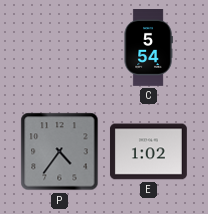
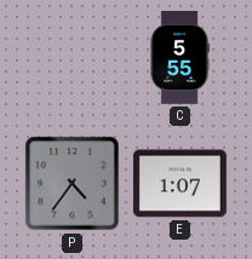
C: 5:54 -> 5:55 (179, 58)
E: 1:02 -> 1:07 (179, 184)
